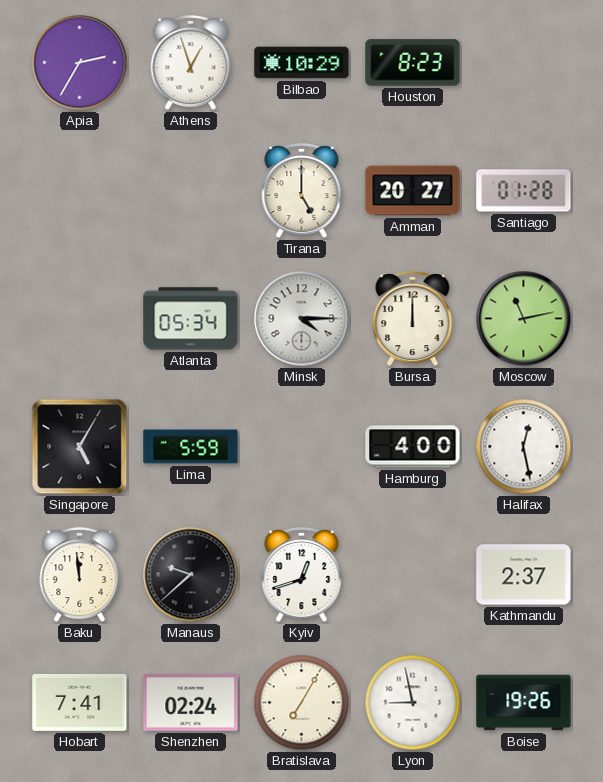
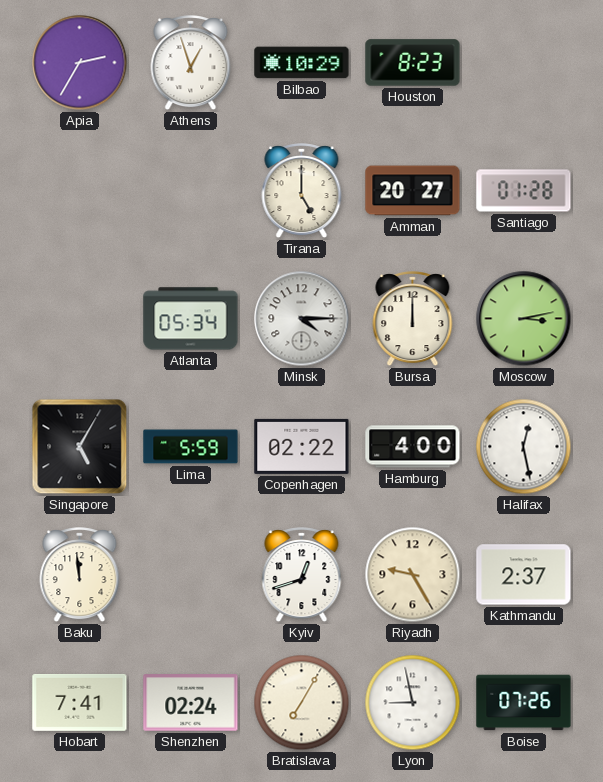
Moscow: 11:13 -> 3:13 (524, 319)
Copenhagen: none -> 02:22 (302, 446)
Manaus: 9:38 -> none (191, 575)
Riyadh: none -> 9:25 (413, 575)
Boise: 19:26 -> 07:26 (524, 703)
